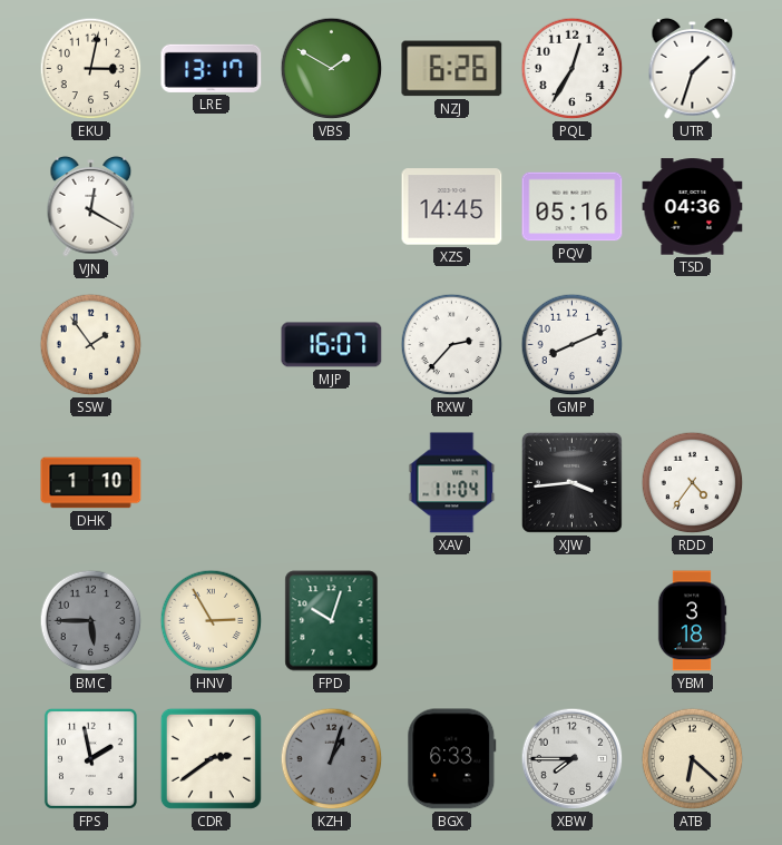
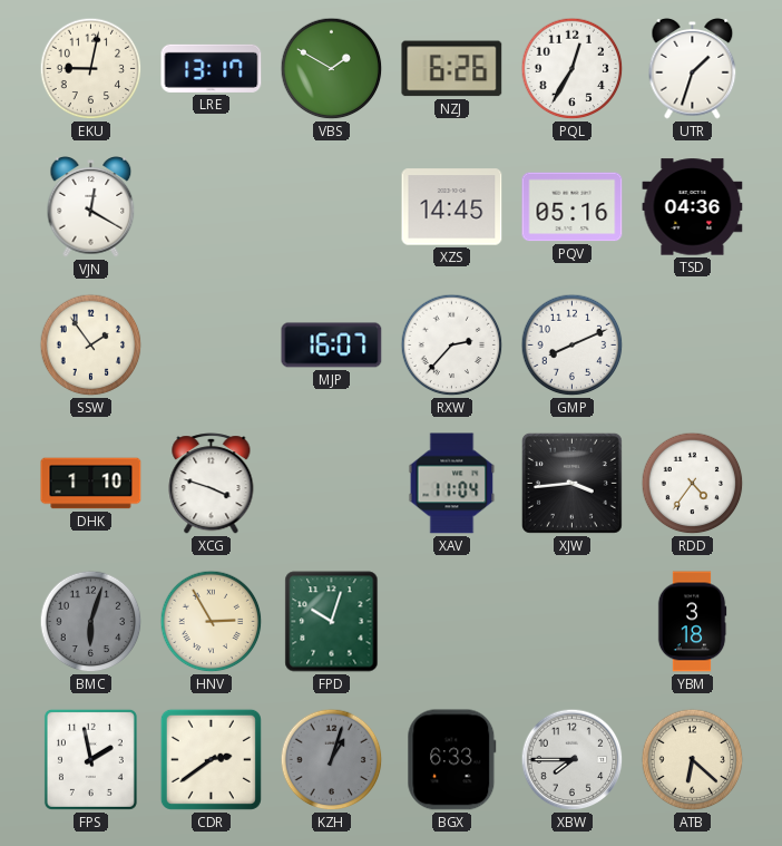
EKU: 3:02 -> 9:02 (91, 69)
XCG: none -> 3:48 (212, 484)
BMC: 5:45 -> 6:03 (91, 622)
